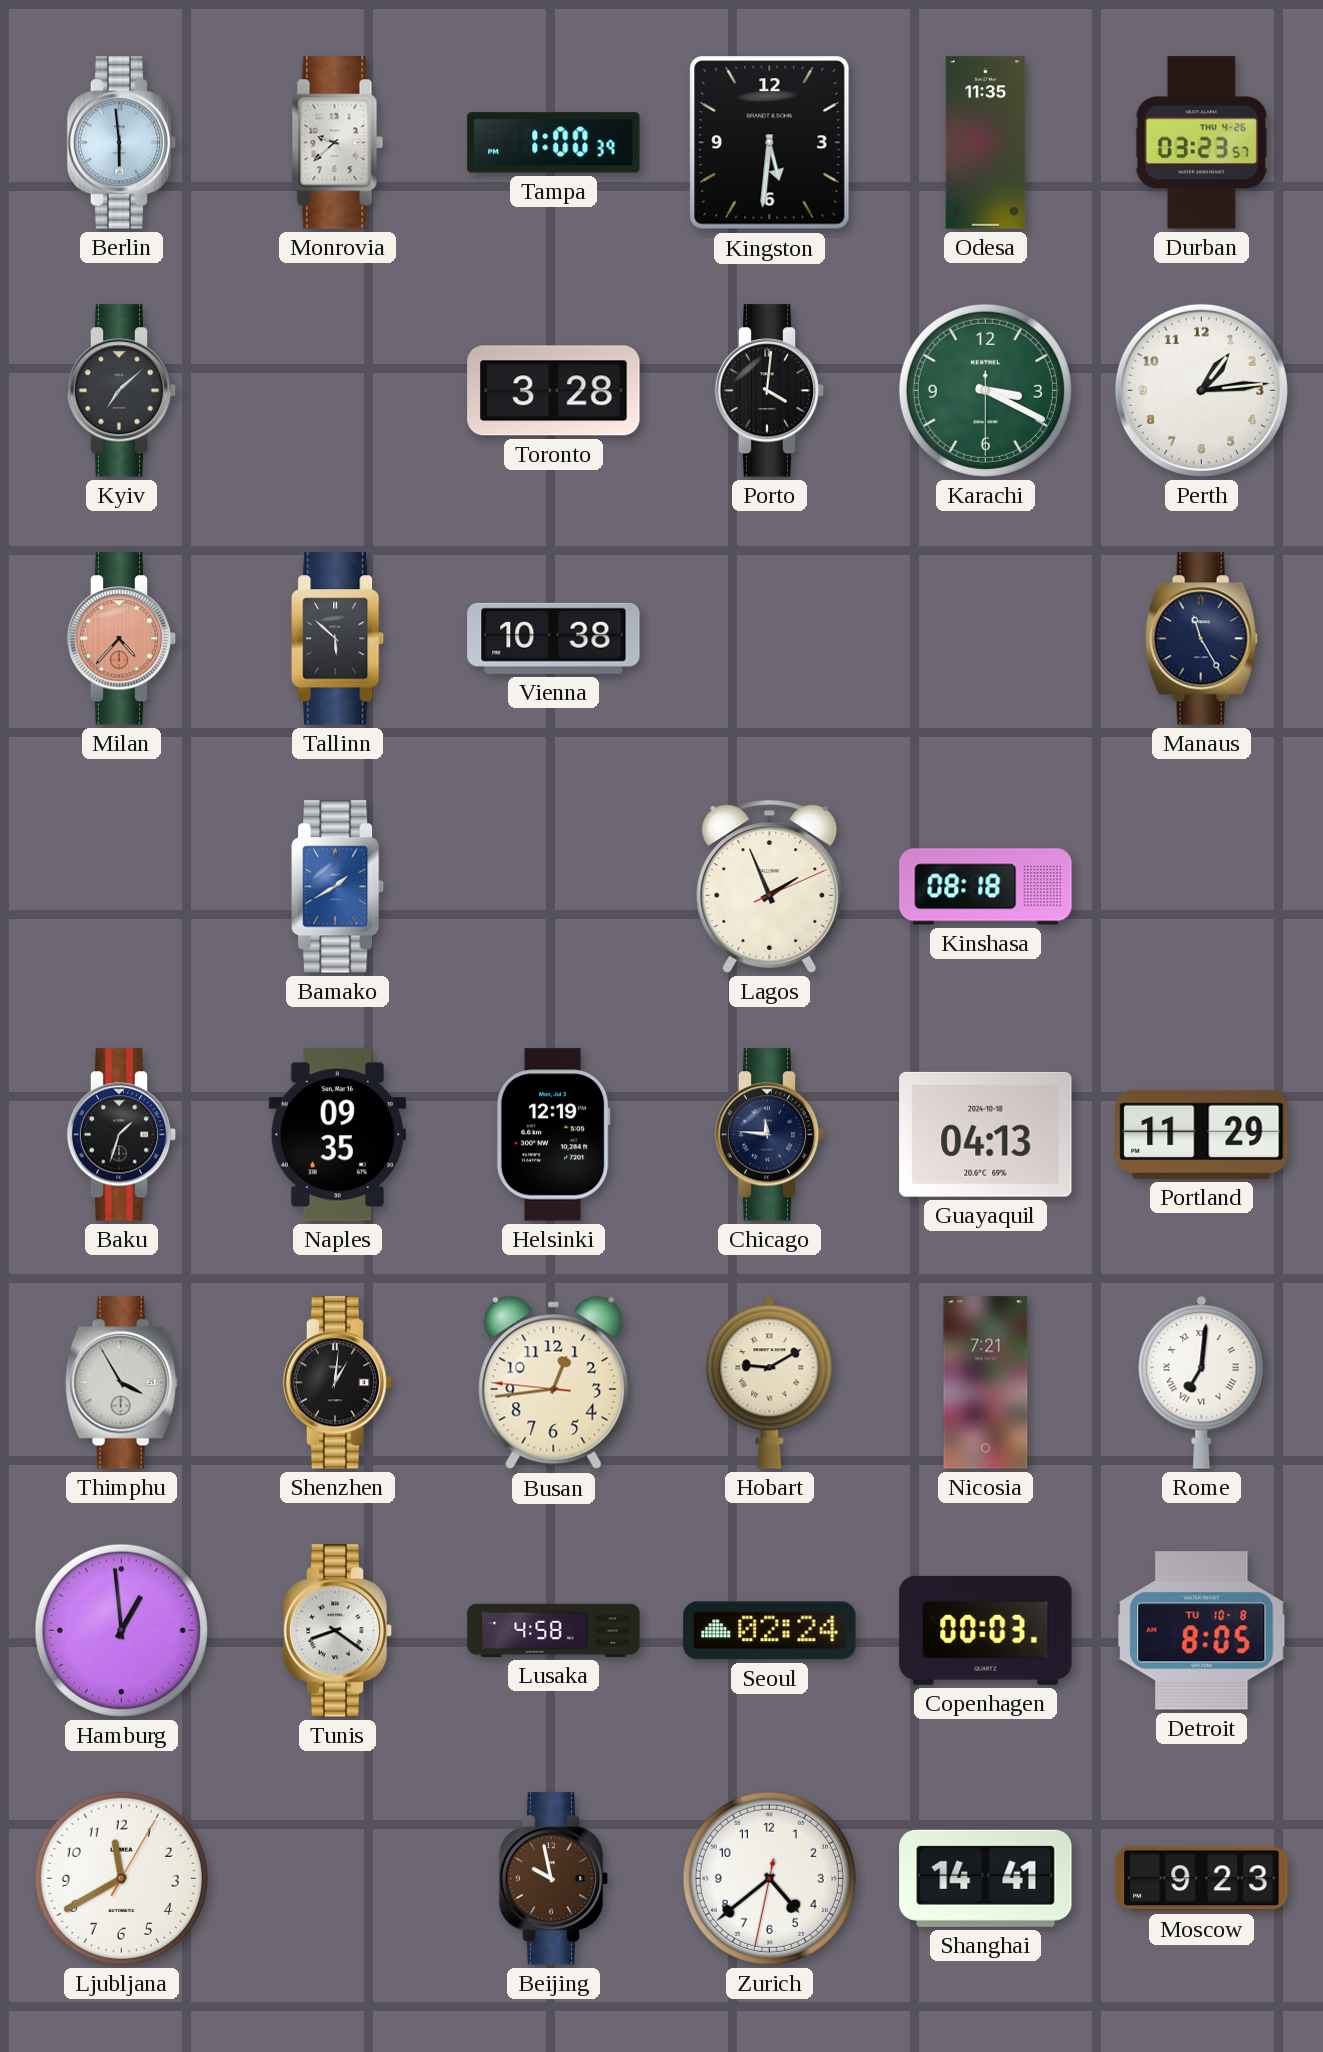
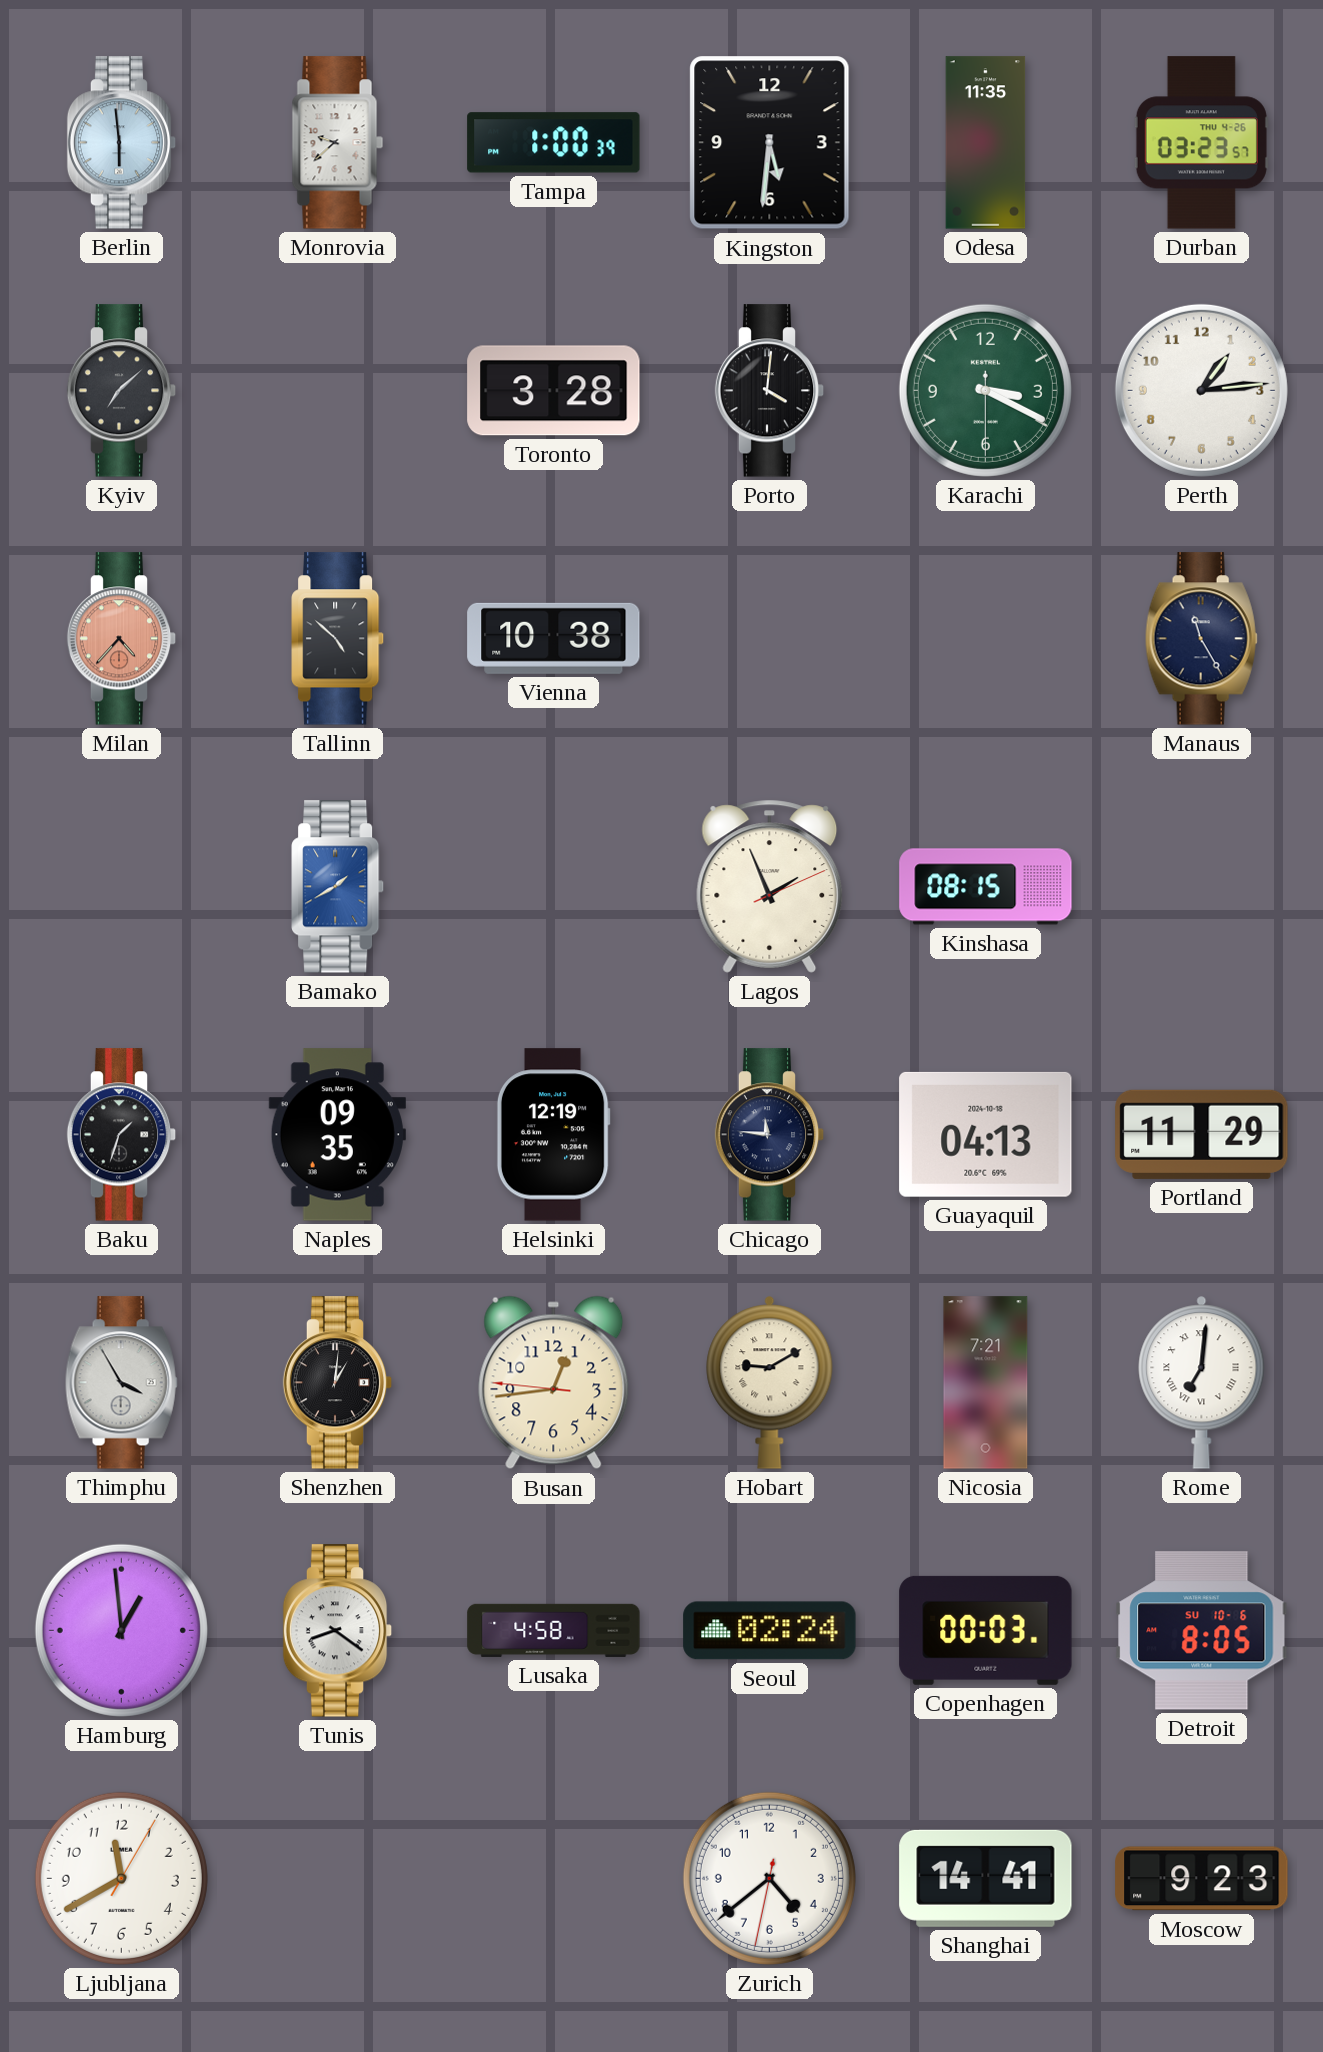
Tallinn: 5:52 -> 4:52 (338, 639)
Kinshasa: 08:18 -> 08:15 (986, 887)
Detroit date: TU 10-8 -> SU 10-6 (1202, 1631)
Beijing: 9:58 -> none (554, 1879)
